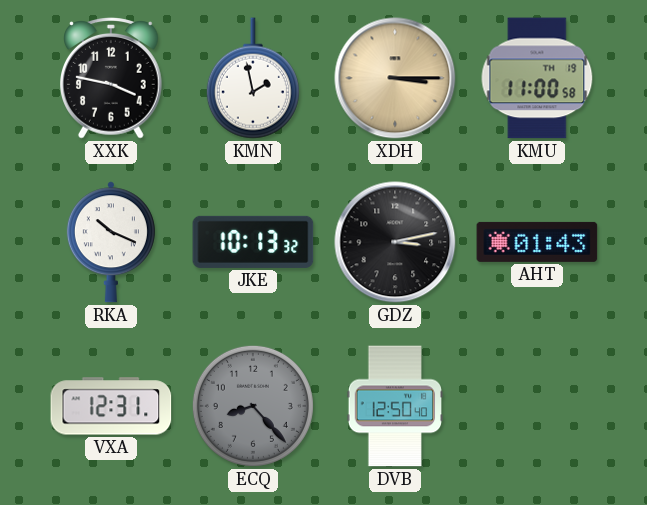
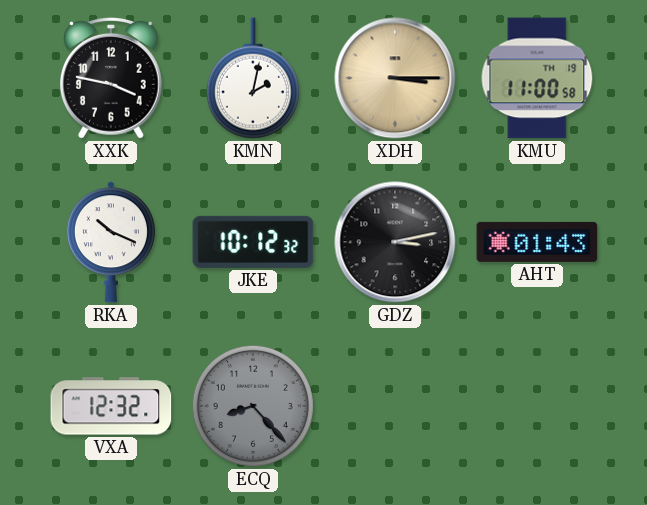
KMN: 1:58 -> 2:02 (253, 78)
JKE: 10:13 -> 10:12 (253, 242)
VXA: 12:31 -> 12:32 (111, 406)
DVB: 12:50 -> none (395, 406)
